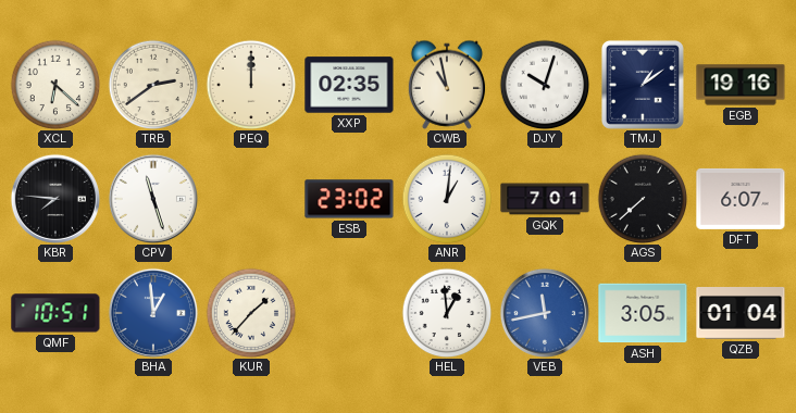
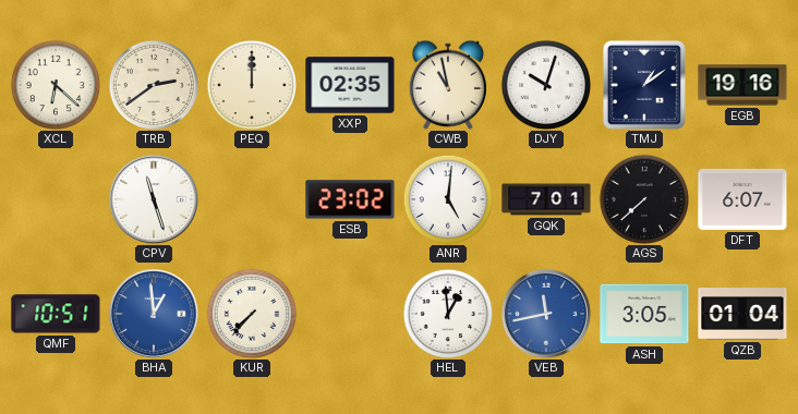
KBR: 7:46 -> none (55, 199)
ANR: 1:01 -> 5:01 (448, 199)
KUR: 1:37 -> 7:37 (252, 314)
